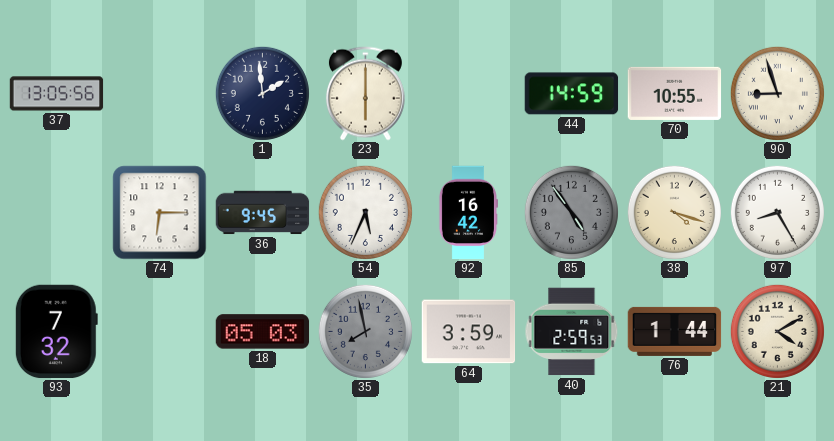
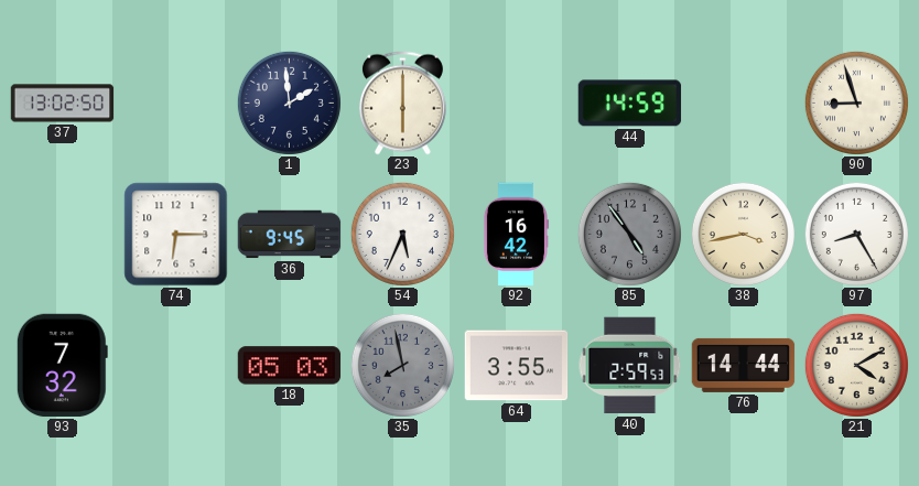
37: 13:05 -> 13:02 (63, 104)
70: 10:55 -> none (675, 93)
38: 4:18 -> 3:43 (743, 234)
64: 3:59 -> 3:55 (517, 366)
76: 1:44 -> 14:44 (744, 365)
